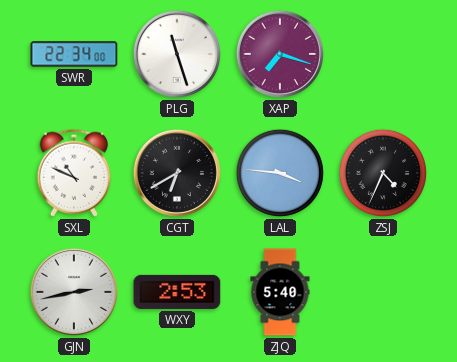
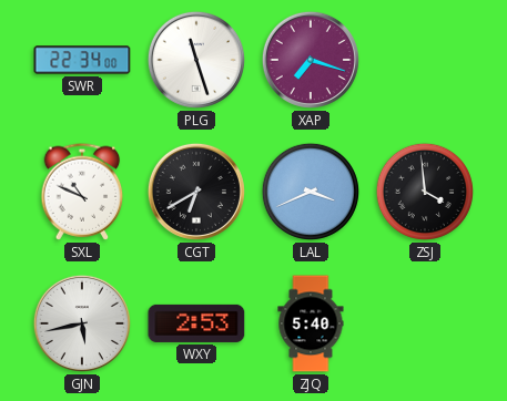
LAL: 3:46 -> 3:41 (311, 192)
ZSJ: 4:34 -> 3:59 (425, 192)
GJN: 2:43 -> 5:43 (82, 323)
